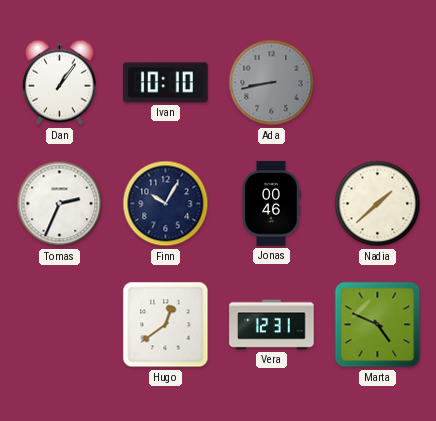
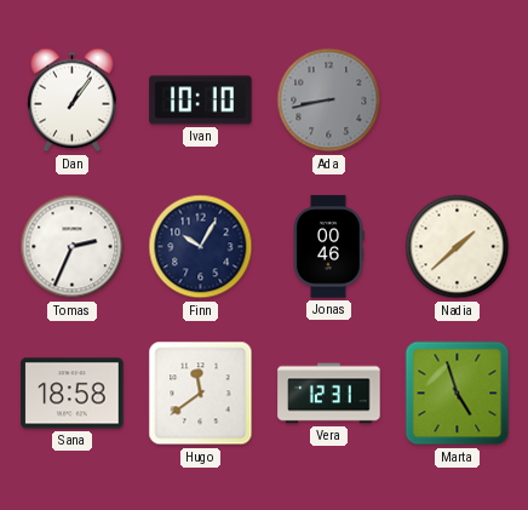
Sana: none -> 18:58 (73, 394)
Hugo: 12:39 -> 11:39 (201, 394)
Marta: 4:49 -> 4:57 (458, 394)
